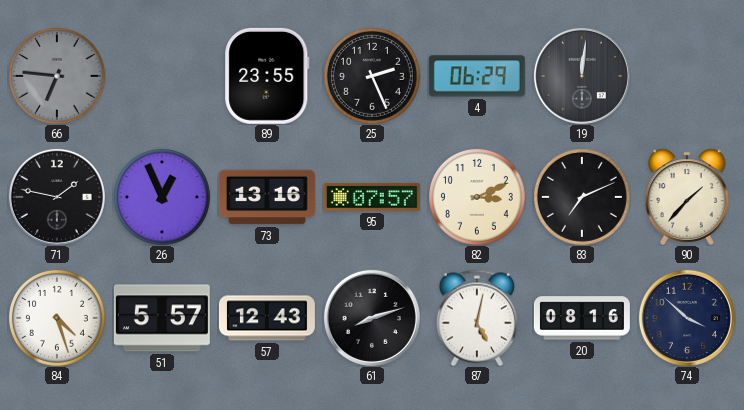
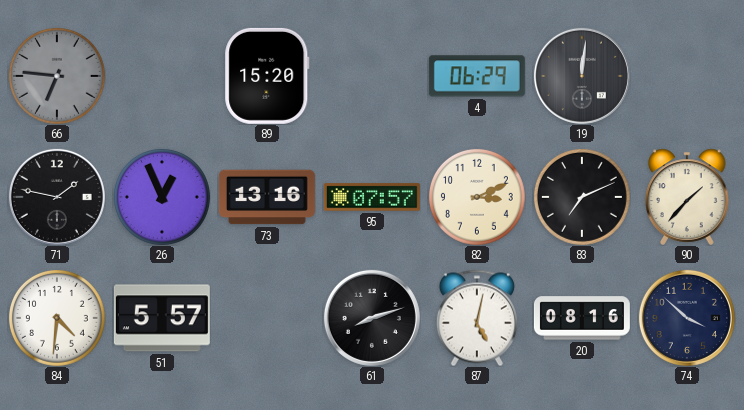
89: 23:55 -> 15:20 (267, 76)
25: 2:26 -> none (372, 76)
84: 4:27 -> 4:31 (57, 318)
57: 12:43 -> none (267, 318)
